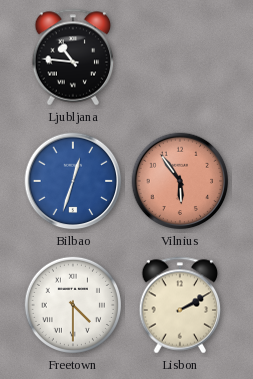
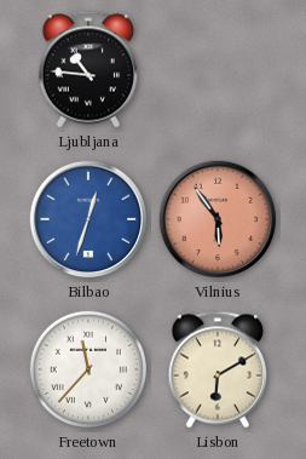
Freetown: 4:30 -> 11:37 (88, 369)
Lisbon: 2:10 -> 6:10 (218, 369)
